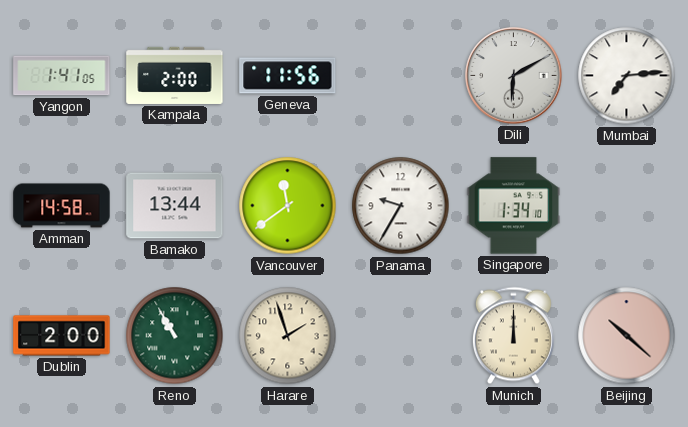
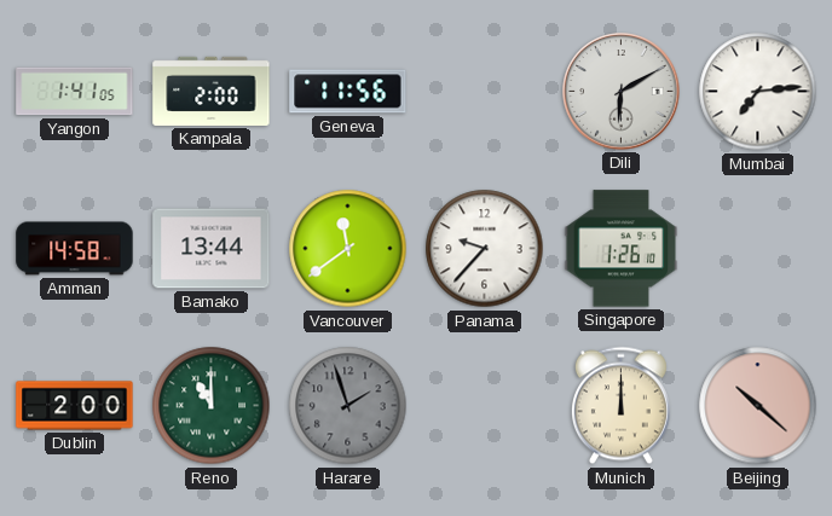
Panama: 9:35 -> 9:37 (485, 249)
Singapore: 1:34 -> 1:26 (622, 249)
Reno: 10:55 -> 11:00 (212, 406)
Harare dial: cream -> grey (348, 406)
